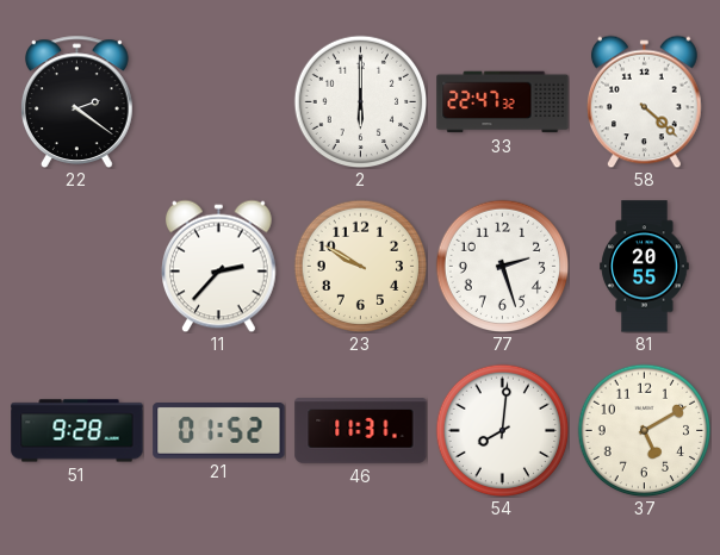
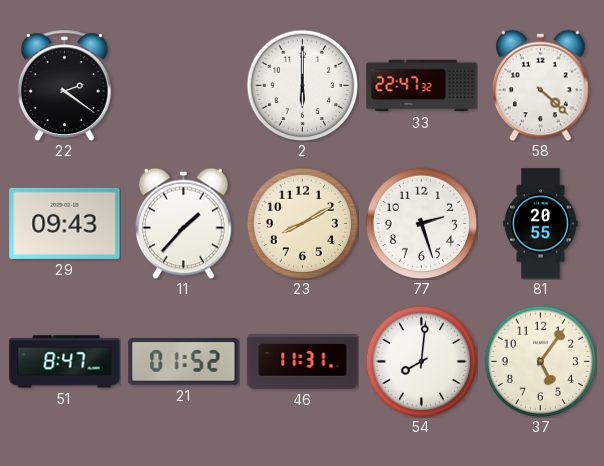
29: none -> 09:43 (65, 223)
11: 2:37 -> 1:37 (184, 223)
23: 9:50 -> 8:10 (302, 223)
51: 9:28 -> 8:47 (65, 362)
37: 5:10 -> 5:06 (540, 361)
